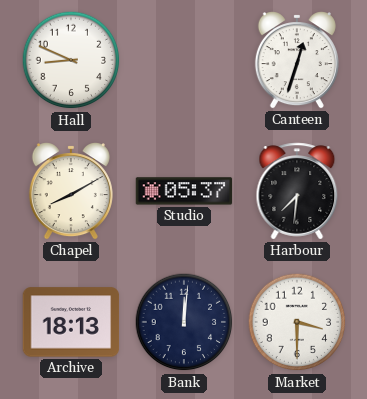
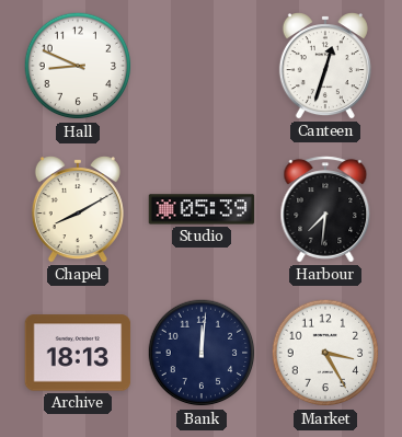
Studio: 05:37 -> 05:39 (202, 209)
Market: 3:30 -> 3:25 (325, 353)
